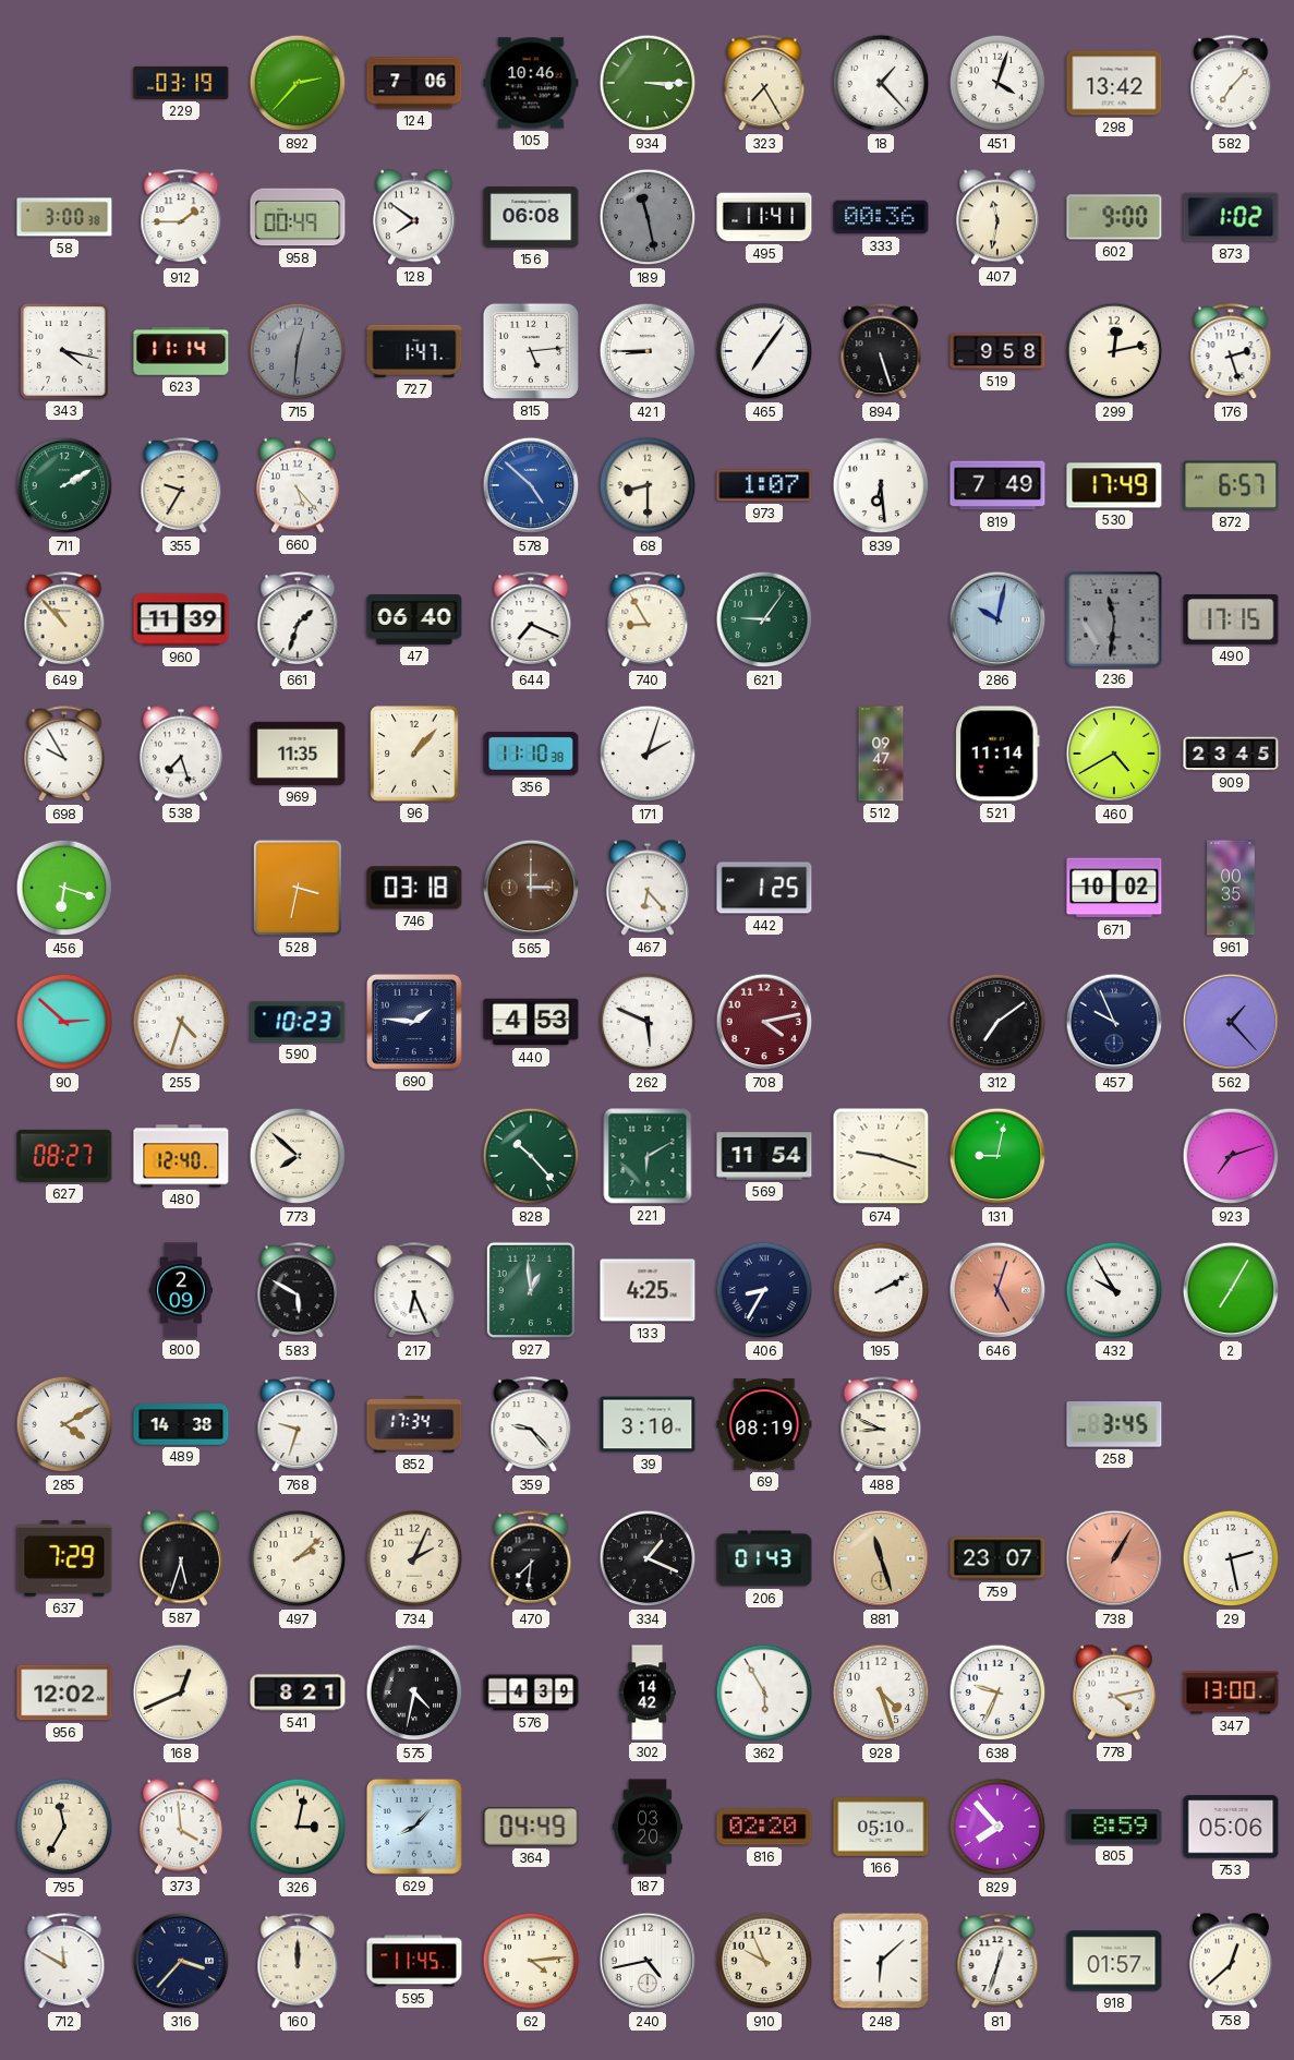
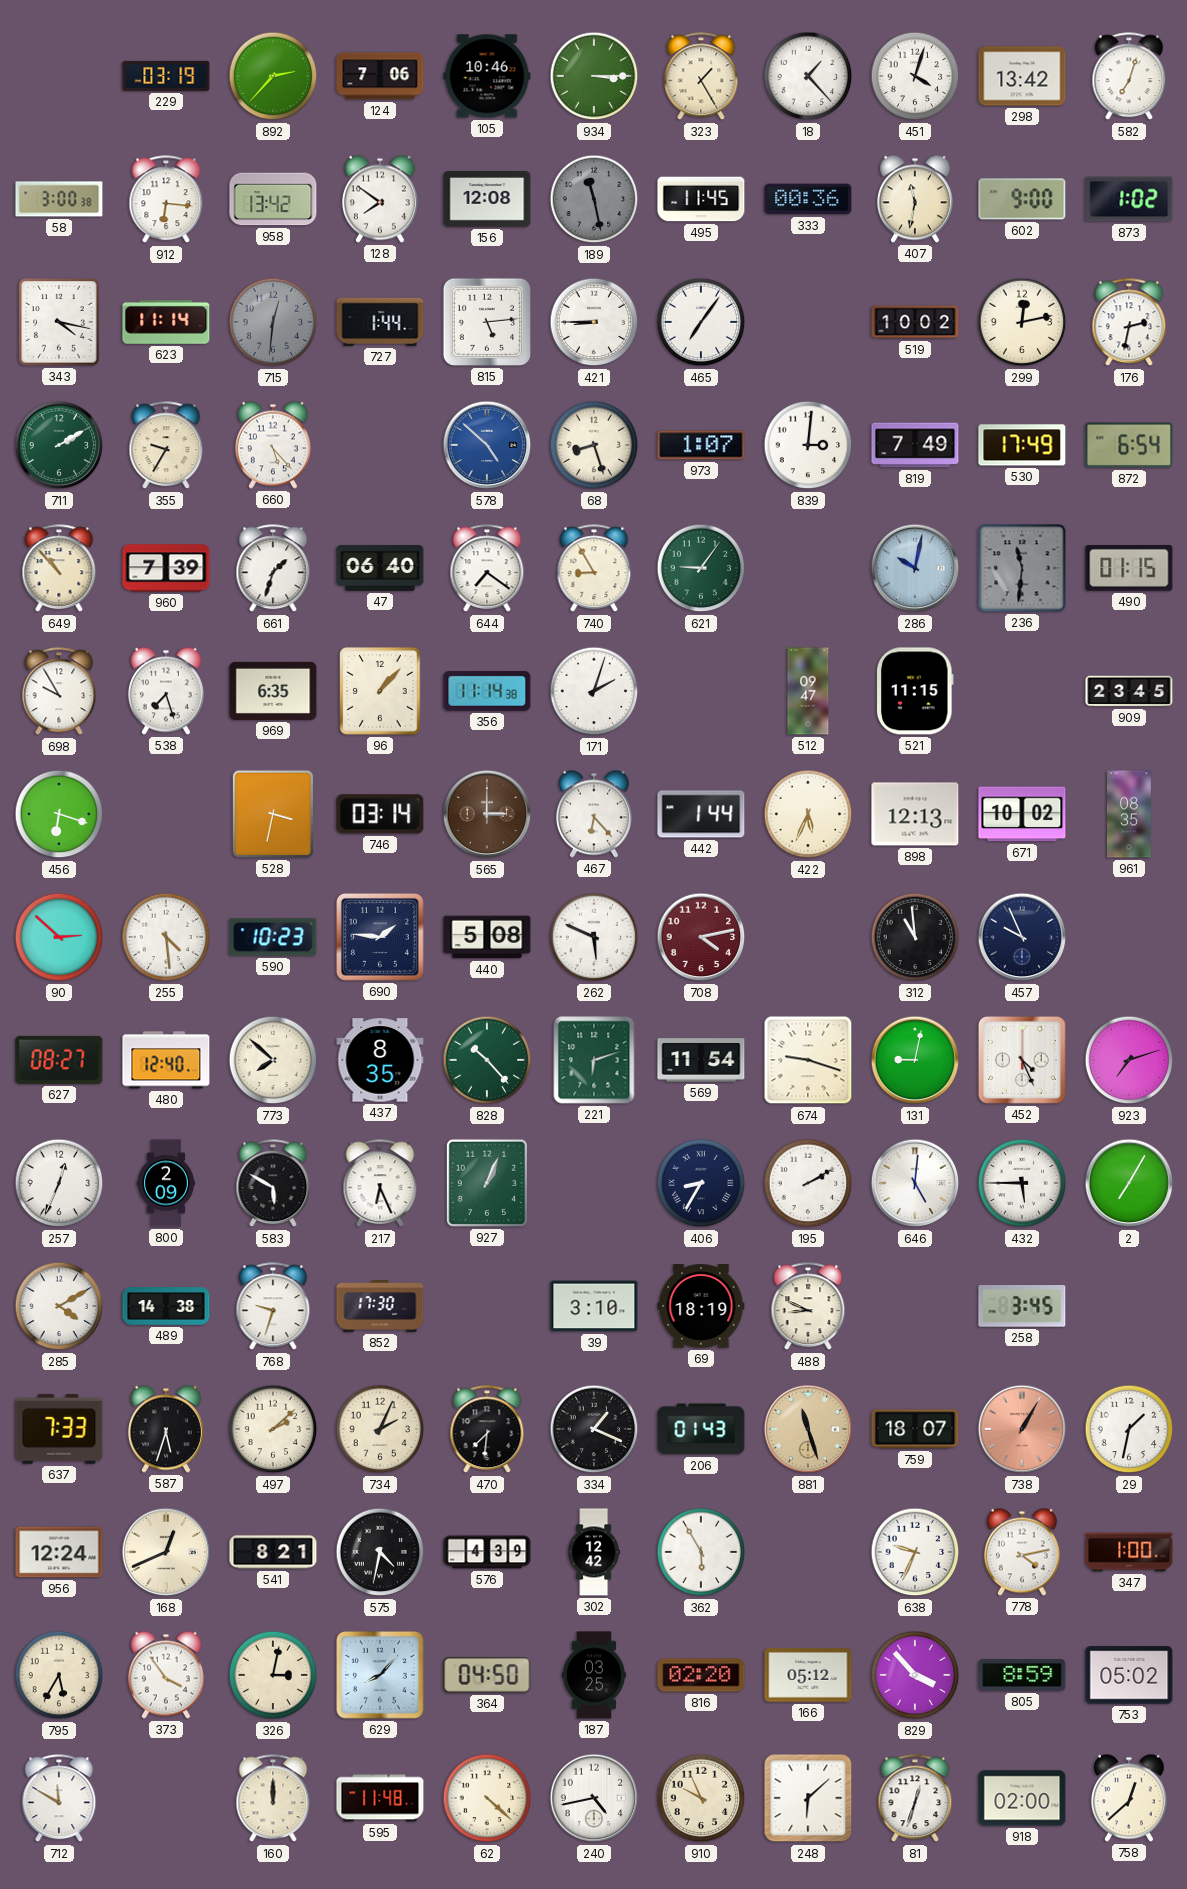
323: 7:25 -> 1:25 (701, 77)
582: 7:07 -> 7:03 (1129, 77)
912: 1:45 -> 6:16 (166, 200)
958: 00:49 -> 13:42 (273, 199)
156: 06:08 -> 12:08 (487, 200)
495: 11:41 -> 11:45 (701, 199)
727: 1:47 -> 1:44 (380, 322)
894: 5:27 -> none (881, 352)
519: 9:58 -> 10:02 (915, 322)
176: 2:27 -> 2:32 (1129, 323)
68: 8:30 -> 8:27 (594, 445)
839: 6:29 -> 3:01 (808, 445)
872: 6:57 -> 6:54 (1129, 445)
960: 11:39 -> 7:39 (166, 568)
644: 7:19 -> 7:21 (487, 569)
490: 17:15 -> 01:15 (1129, 569)
969: 11:35 -> 6:35 (273, 691)
356: 11:10 -> 11:14 (487, 692)
521: 11:14 -> 11:15 (916, 691)
460: 4:40 -> none (1114, 754)
746: 03:18 -> 03:14 (380, 814)
442: 1:25 -> 1:44 (701, 814)
422: none -> 5:34 (808, 814)
898: none -> 12:13 (915, 814)
961: 00:35 -> 08:35 (1130, 814)
255: 4:33 -> 4:29 (166, 937)
440: 4:53 -> 5:08 (487, 937)
312: 7:09 -> 10:59 (915, 937)
562: 1:23 -> none (1231, 1022)
437: none -> 8:35 (380, 1060)
221: 6:10 -> 6:12 (594, 1060)
452: none -> 4:26 (1022, 1060)
257: none -> 12:34 (59, 1183)
927: 12:59 -> 1:04 (487, 1183)
133: 4:25 -> none (648, 1290)
646: 5:03 -> 5:01 (915, 1183)
646 dial: salmon -> white (915, 1183)
432: 9:55 -> 5:45 (1022, 1183)
852: 17:34 -> 17:30 (380, 1307)
359: 9:23 -> none (531, 1425)
69: 08:19 -> 18:19 (701, 1306)
637: 7:29 -> 7:33 (59, 1430)
759: 23:07 -> 18:07 (915, 1429)
29: 2:28 -> 1:32 (1129, 1429)
956: 12:02 -> 12:24 (59, 1552)
302: 14:42 -> 12:42 (594, 1552)
928: 4:27 -> none (881, 1692)
347: 13:00 -> 1:00 (1129, 1552)
795: 11:35 -> 5:35 (59, 1675)
373: 3:59 -> 3:54 (166, 1675)
364: 04:49 -> 04:50 (487, 1675)
187: 03:20 -> 03:25 (594, 1675)
166: 05:10 -> 05:12 (808, 1676)
829: 7:53 -> 3:53 (915, 1675)
753: 05:06 -> 05:02 (1129, 1675)
316: 3:37 -> none (181, 1961)
595: 11:45 -> 11:48 (380, 1798)
62: 4:14 -> 4:22 (487, 1798)
918: 01:57 -> 02:00 (1022, 1798)
